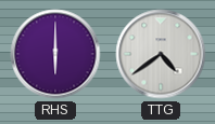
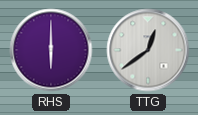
TTG: 4:39 -> 12:39 (148, 50)
